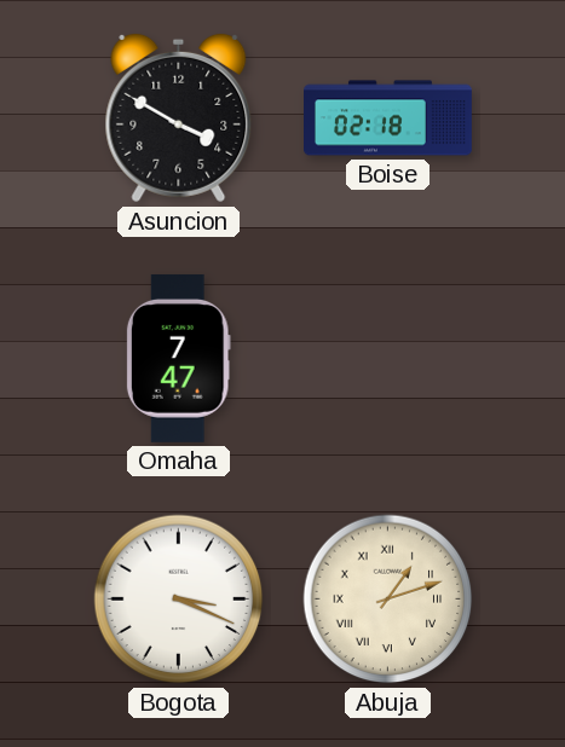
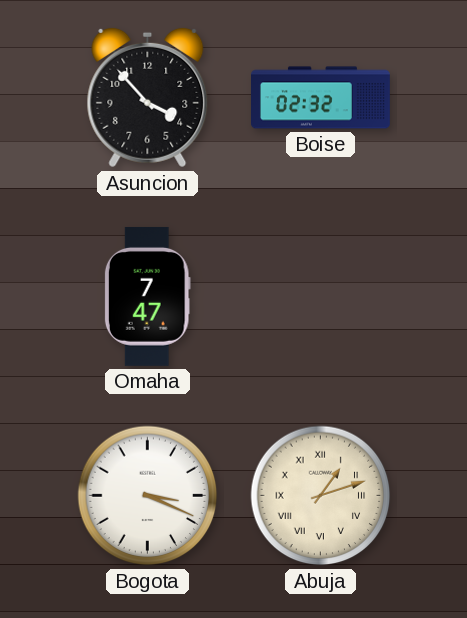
Asuncion: 3:50 -> 3:53 (148, 98)
Boise: 02:18 -> 02:32 (321, 98)
